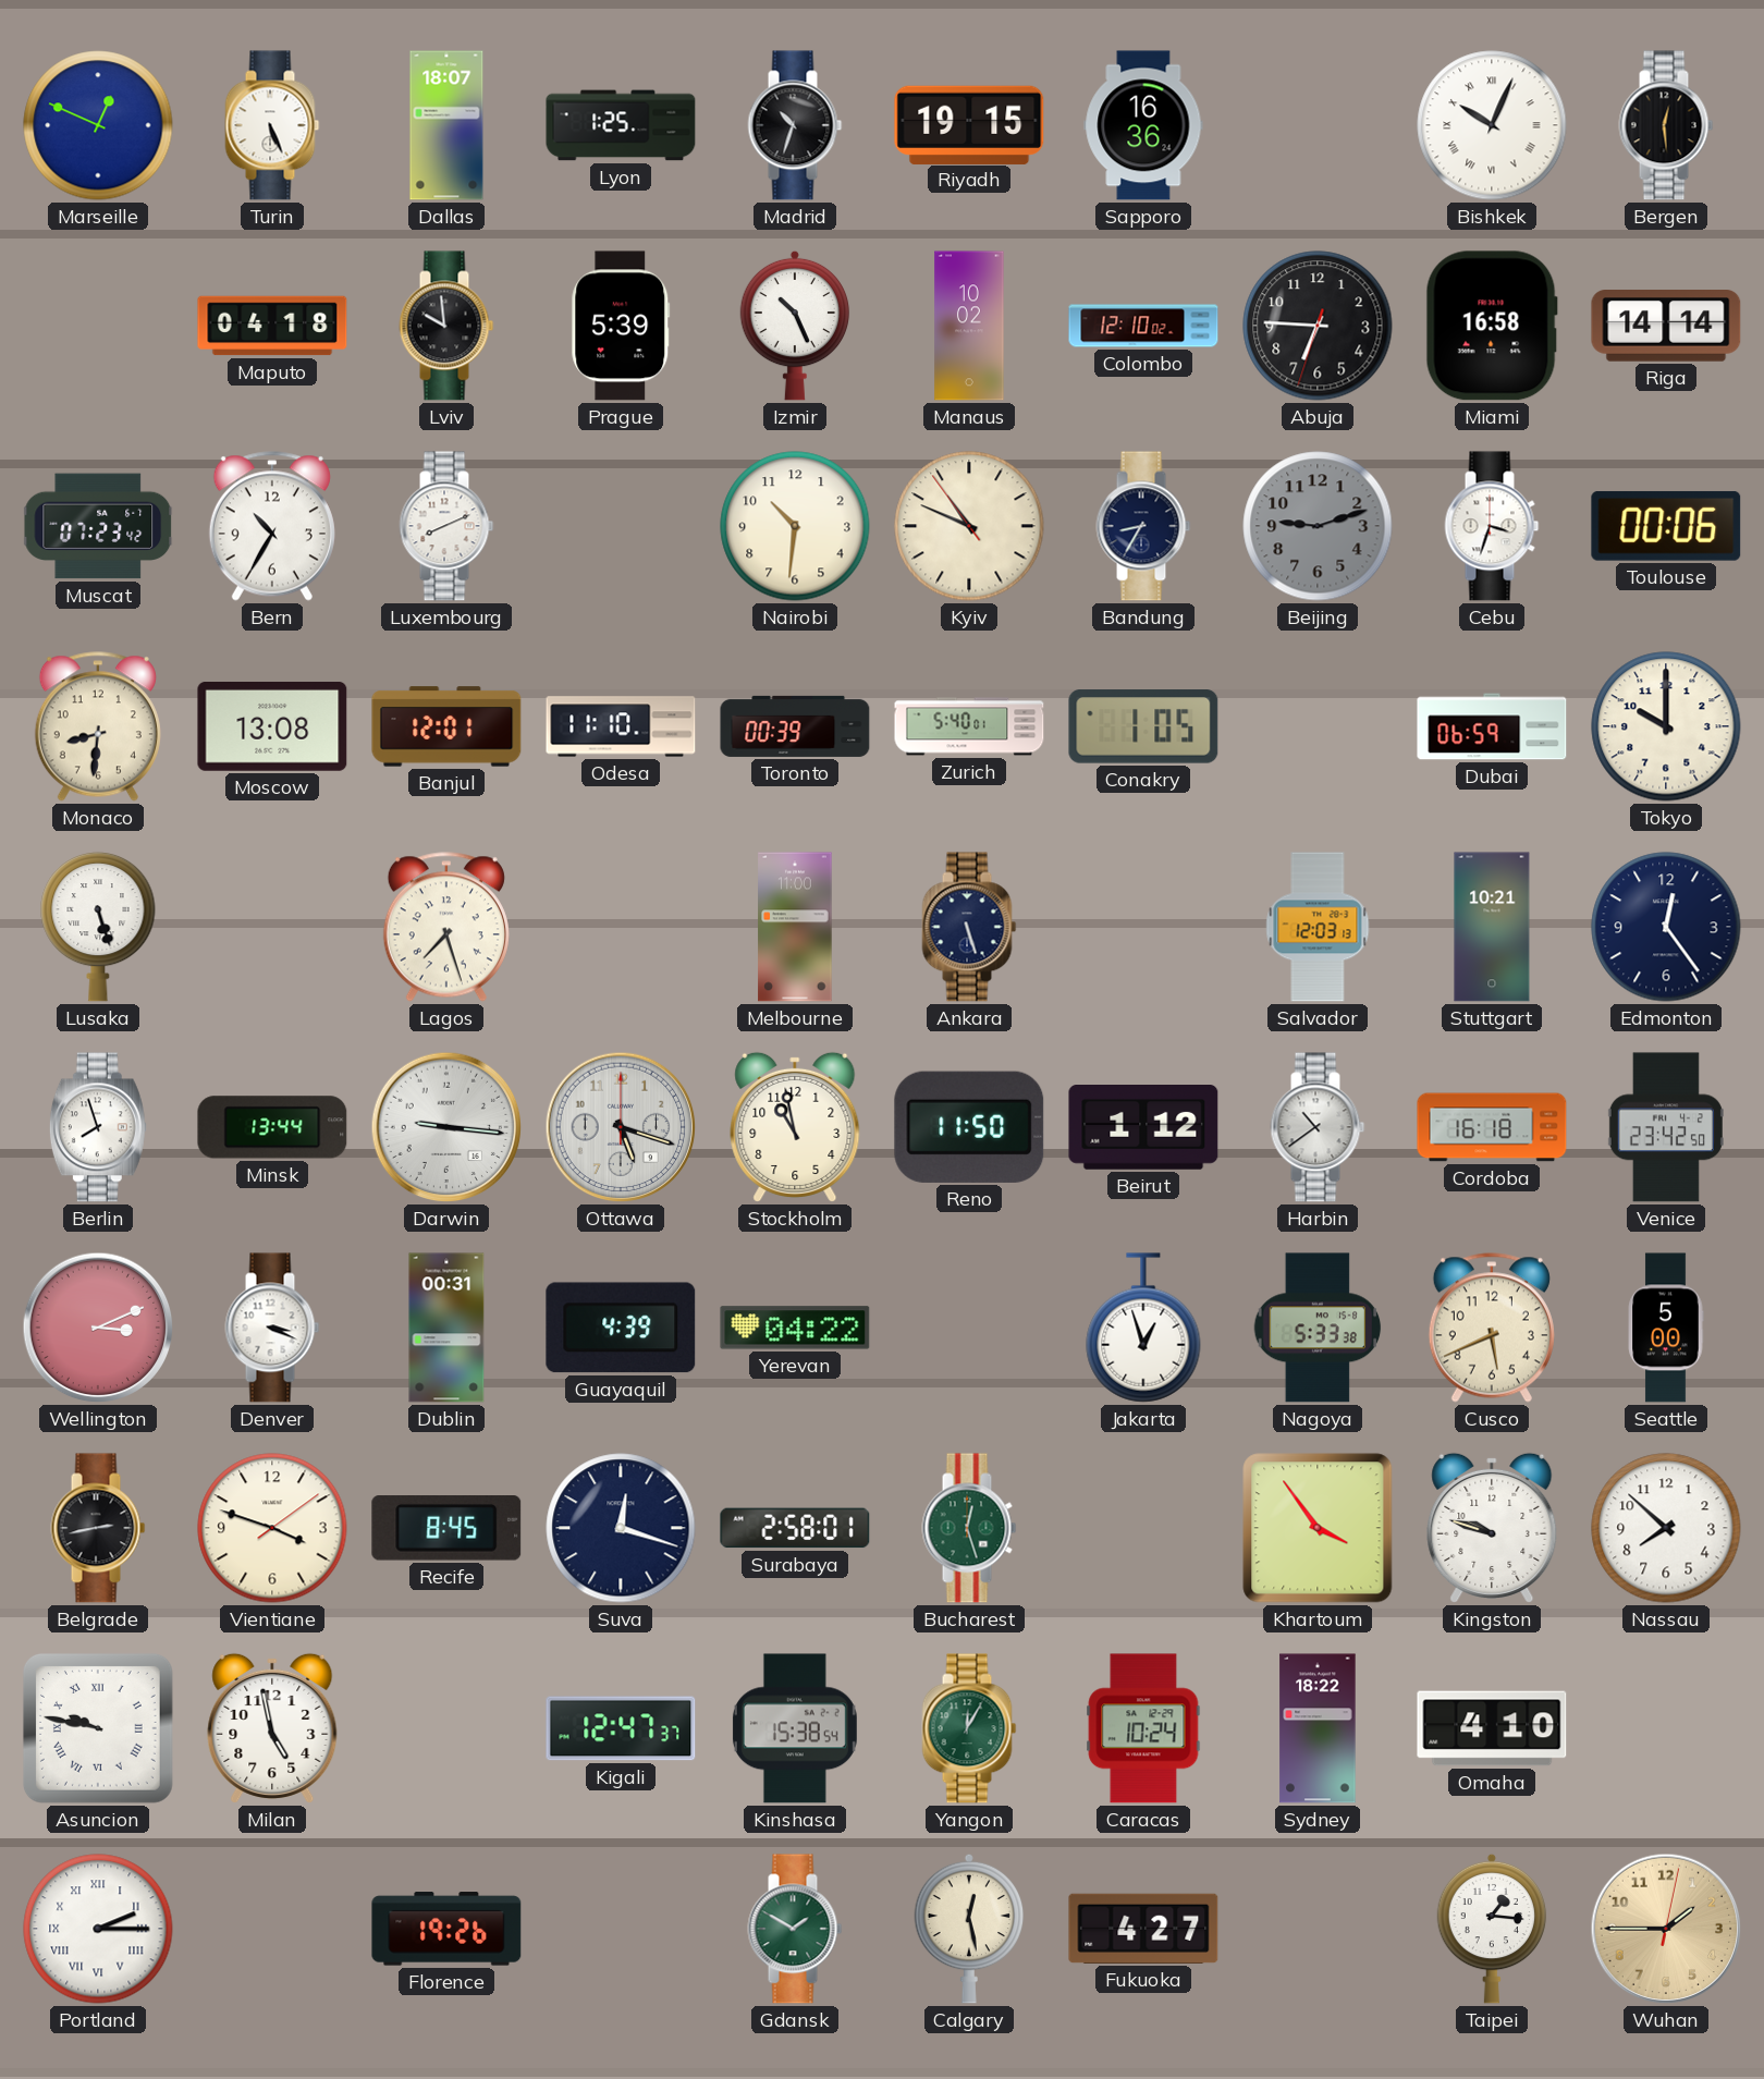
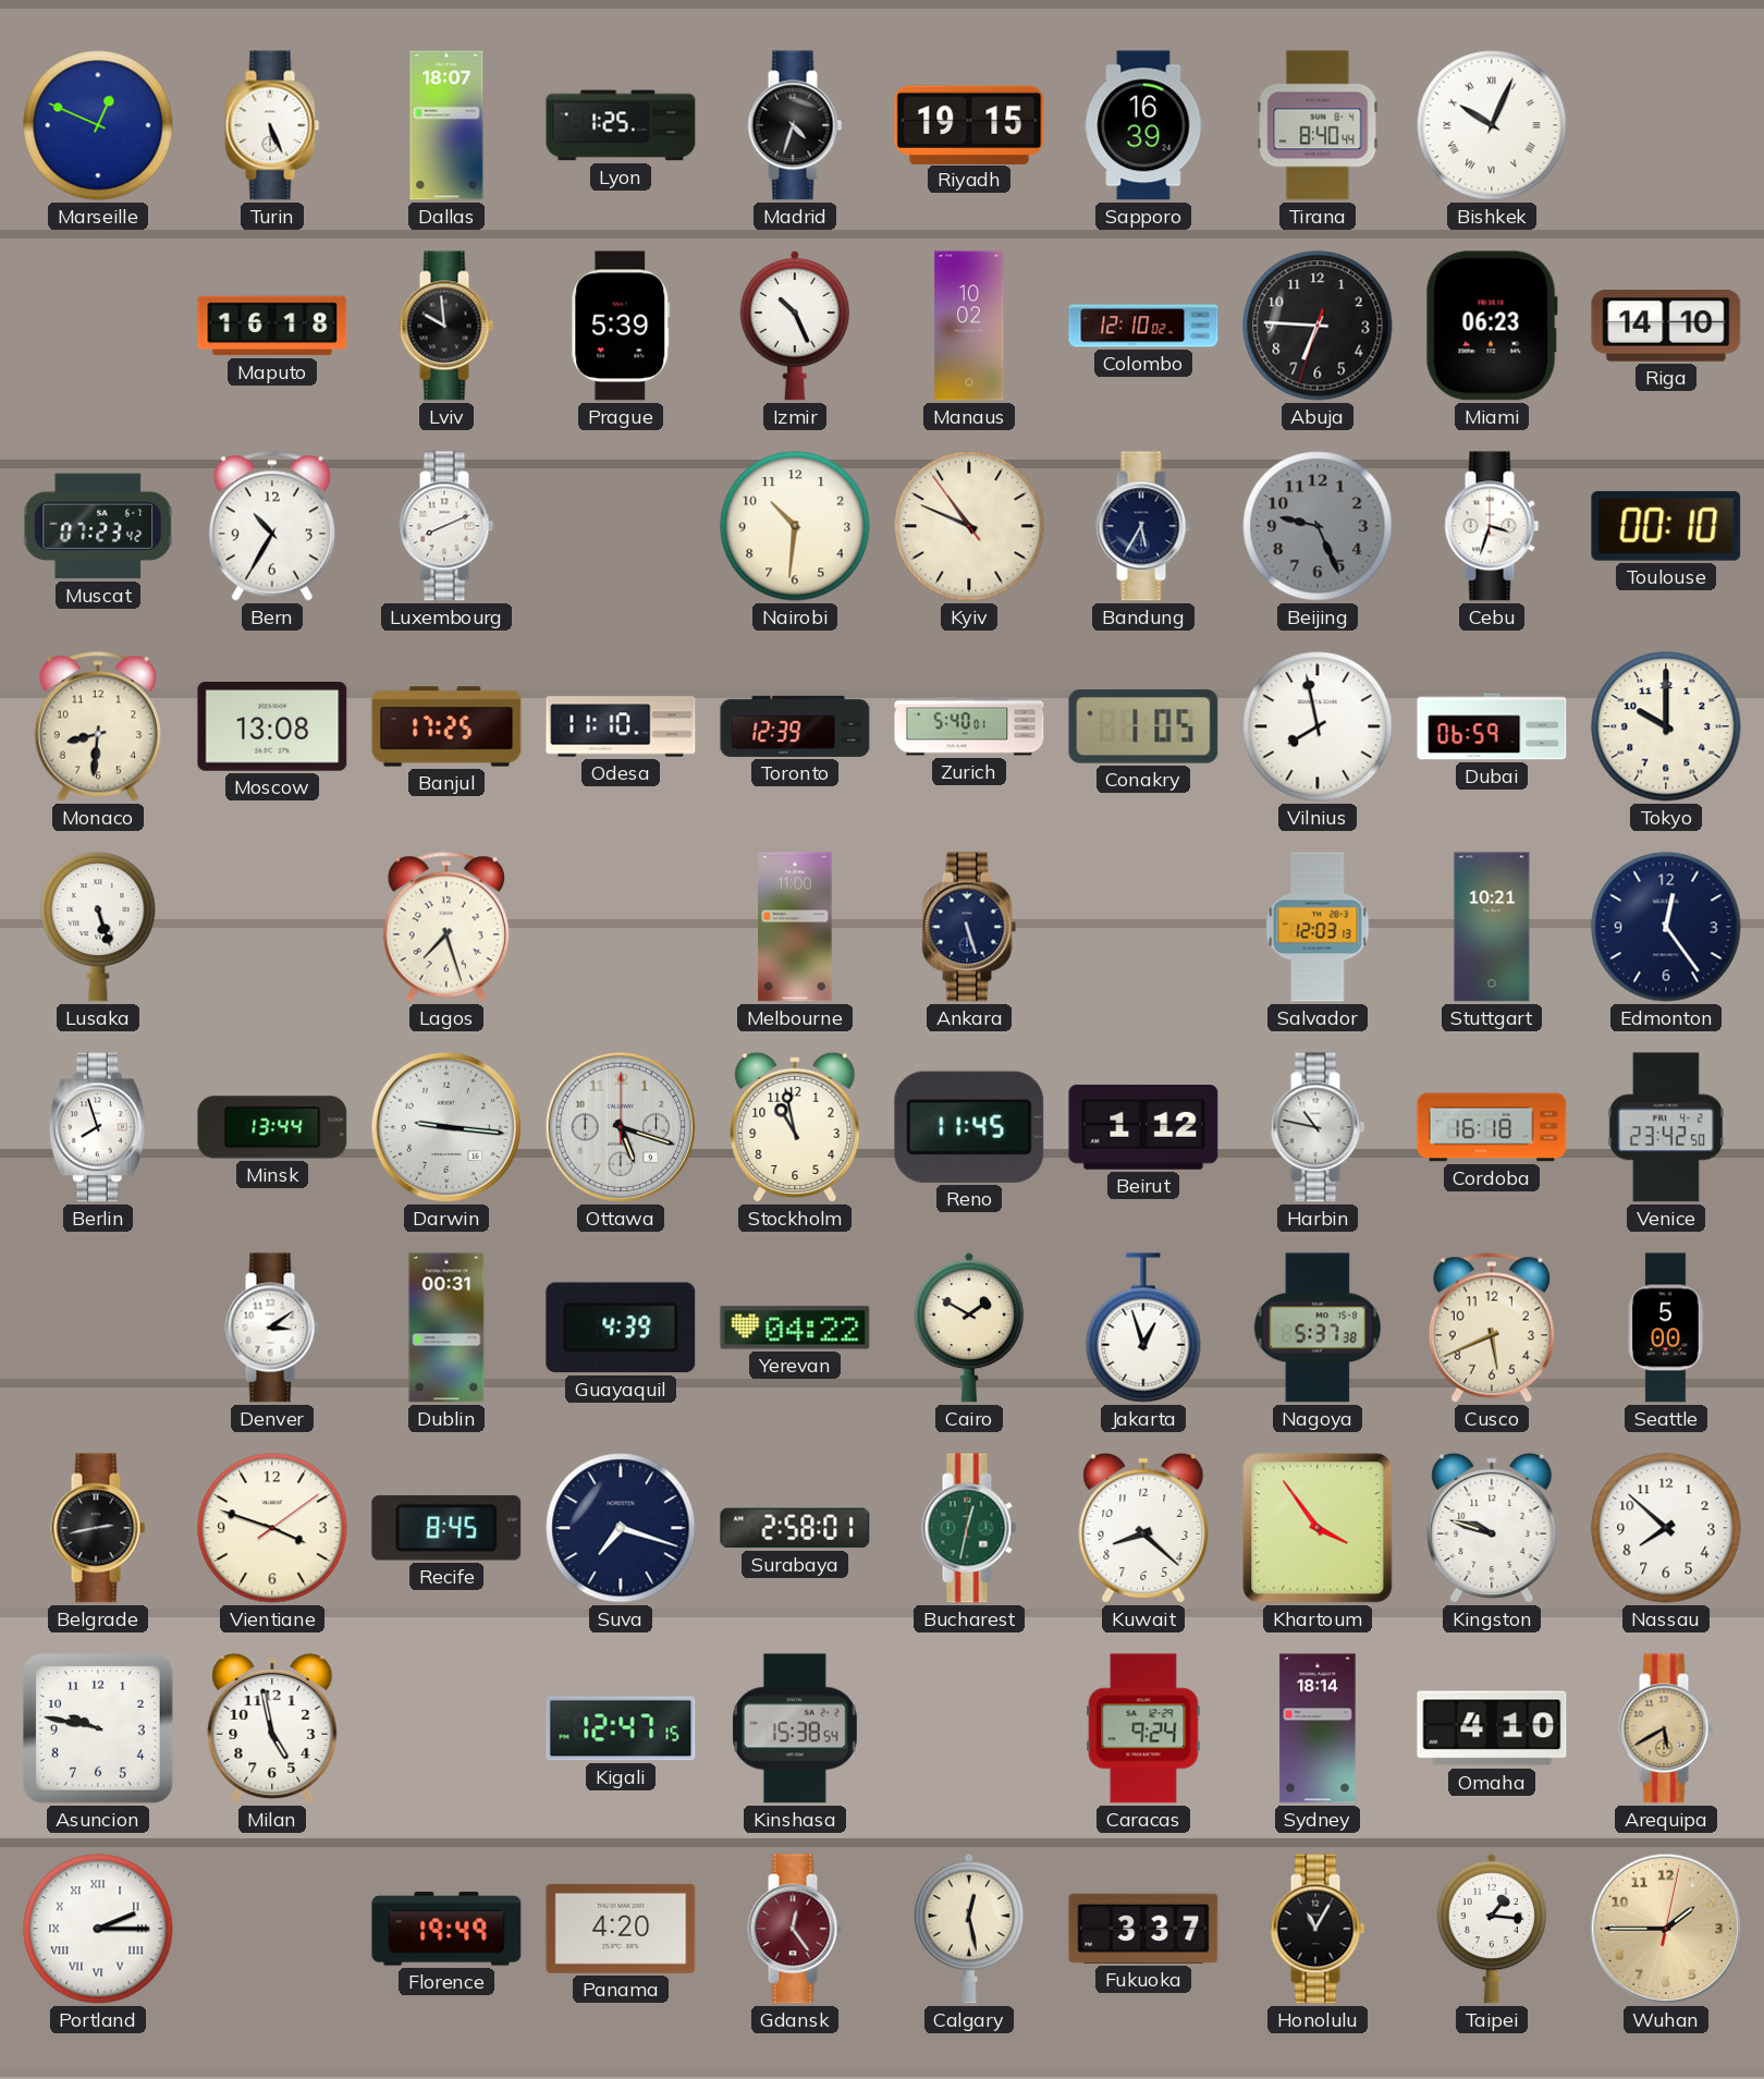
Madrid: 10:33 -> 4:33 (795, 125)
Sapporo: 16:36 -> 16:39 (1143, 125)
Tirana: none -> 8:40 (1318, 125)
Bergen: 12:29 -> none (1666, 125)
Maputo: 04:18 -> 16:18 (272, 326)
Miami: 16:58 -> 06:23 (1492, 326)
Riga: 14:14 -> 14:10 (1666, 327)
Bandung: 8:35 -> 5:35 (1143, 526)
Beijing: 9:12 -> 9:26 (1318, 526)
Toulouse: 00:06 -> 00:10 (1666, 526)
Banjul: 12:01 -> 17:25 (446, 726)
Toronto: 00:39 -> 12:39 (795, 726)
Vilnius: none -> 7:58 (1318, 726)
Reno: 11:50 -> 11:45 (969, 1127)
Harbin: 10:39 -> 10:47 (1318, 1127)
Wellington: 3:11 -> none (98, 1328)
Denver: 3:19 -> 3:09 (272, 1328)
Cairo: none -> 1:50 (969, 1328)
Nagoya: 5:33 -> 5:37 (1318, 1328)
Suva: 12:18 -> 7:18 (621, 1528)
Bucharest: 12:27 -> 12:32 (969, 1528)
Kuwait: none -> 8:22 (1143, 1528)
Asuncion numerals: Roman -> Arabic (98, 1728)
Kigali: 12:47:37 -> 12:47:15 (621, 1728)
Yangon: 12:05 -> none (969, 1728)
Caracas: 10:24 -> 9:24 (1143, 1728)
Sydney: 18:22 -> 18:14 (1318, 1728)
Arequipa: none -> 5:40 (1666, 1728)
Florence: 19:26 -> 19:49 (446, 1929)
Panama: none -> 4:20 (621, 1929)
Gdansk: 1:50 -> 12:24 (795, 1929)
Gdansk dial: green -> burgundy (795, 1929)
Fukuoka: 4:27 -> 3:37 (1143, 1929)
Honolulu: none -> 11:05 (1318, 1929)
